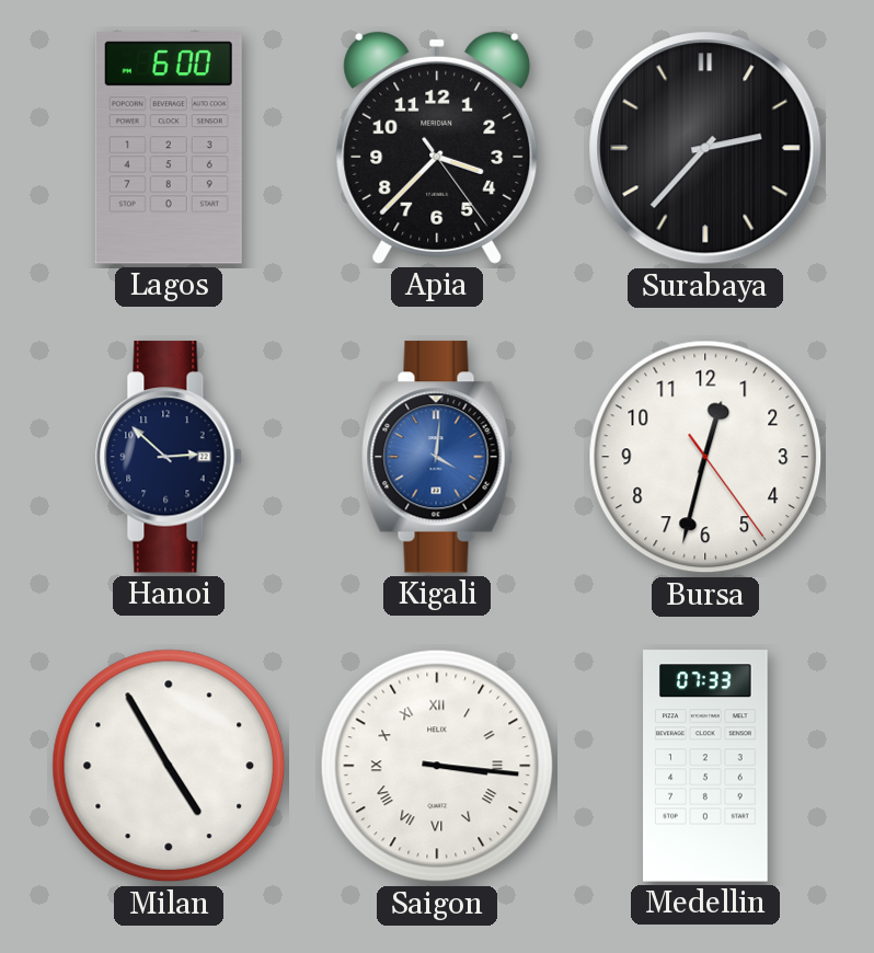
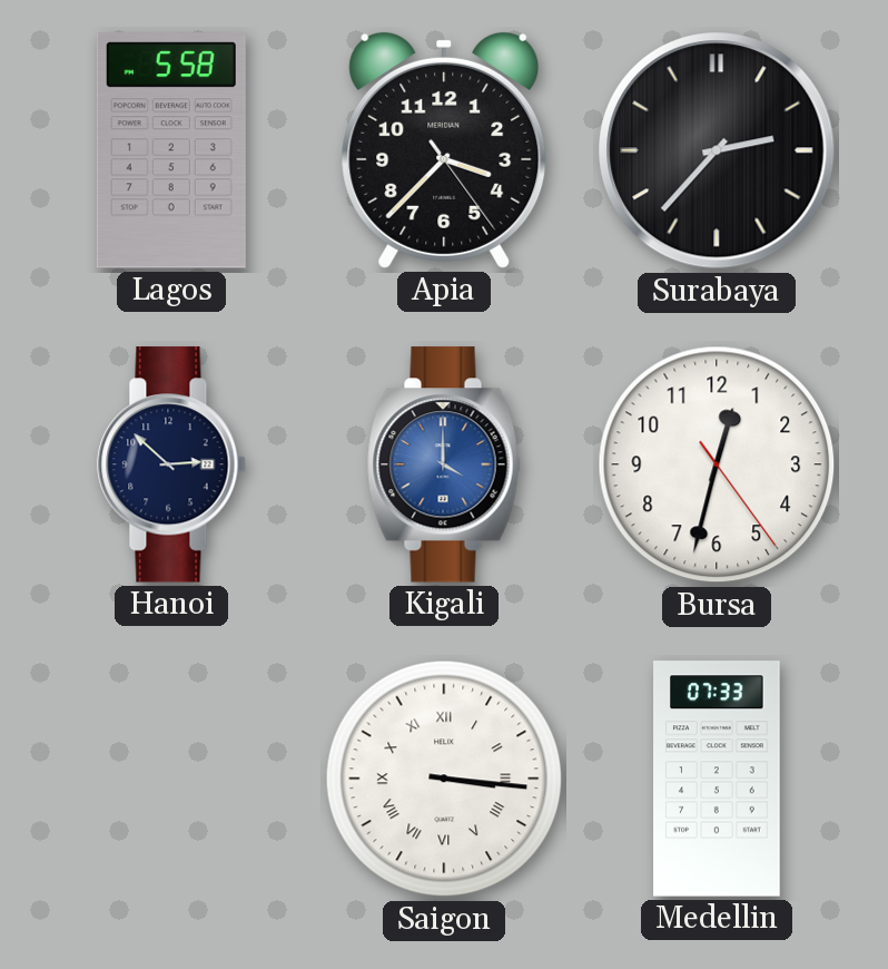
Lagos: 6:00 -> 5:58 (171, 150)
Kigali: 4:01 -> 4:00 (444, 464)
Milan: 4:55 -> none (169, 766)
